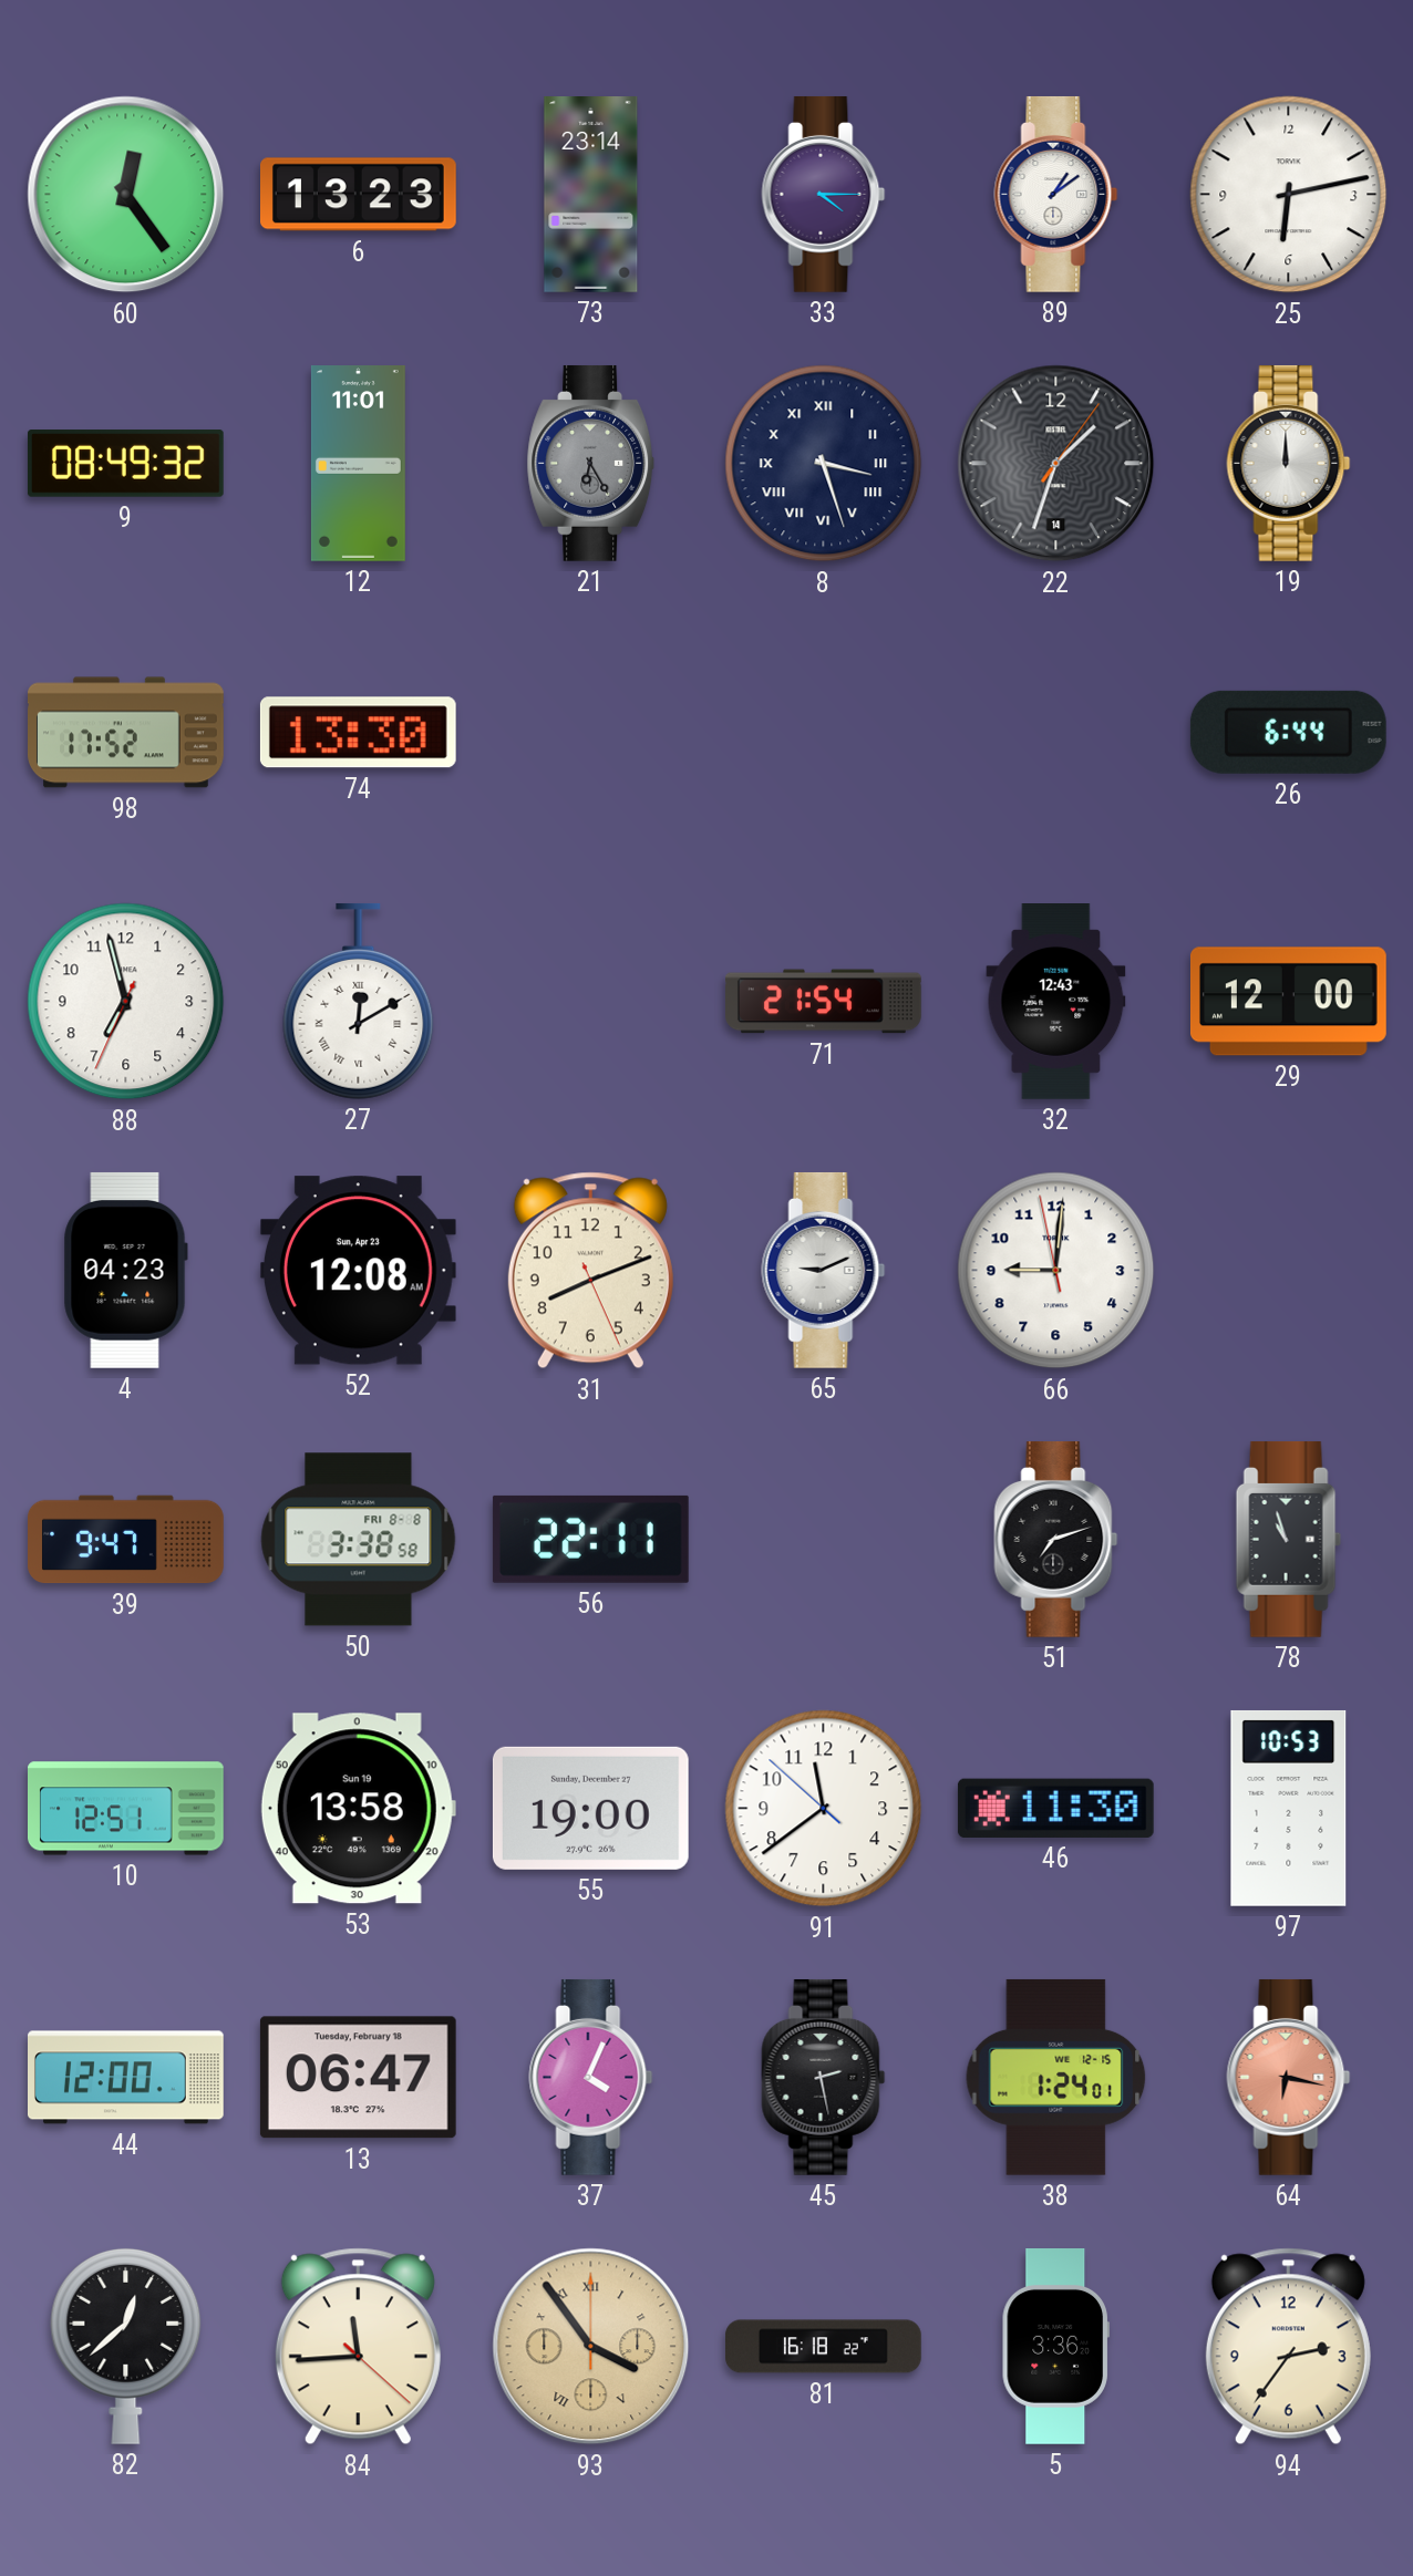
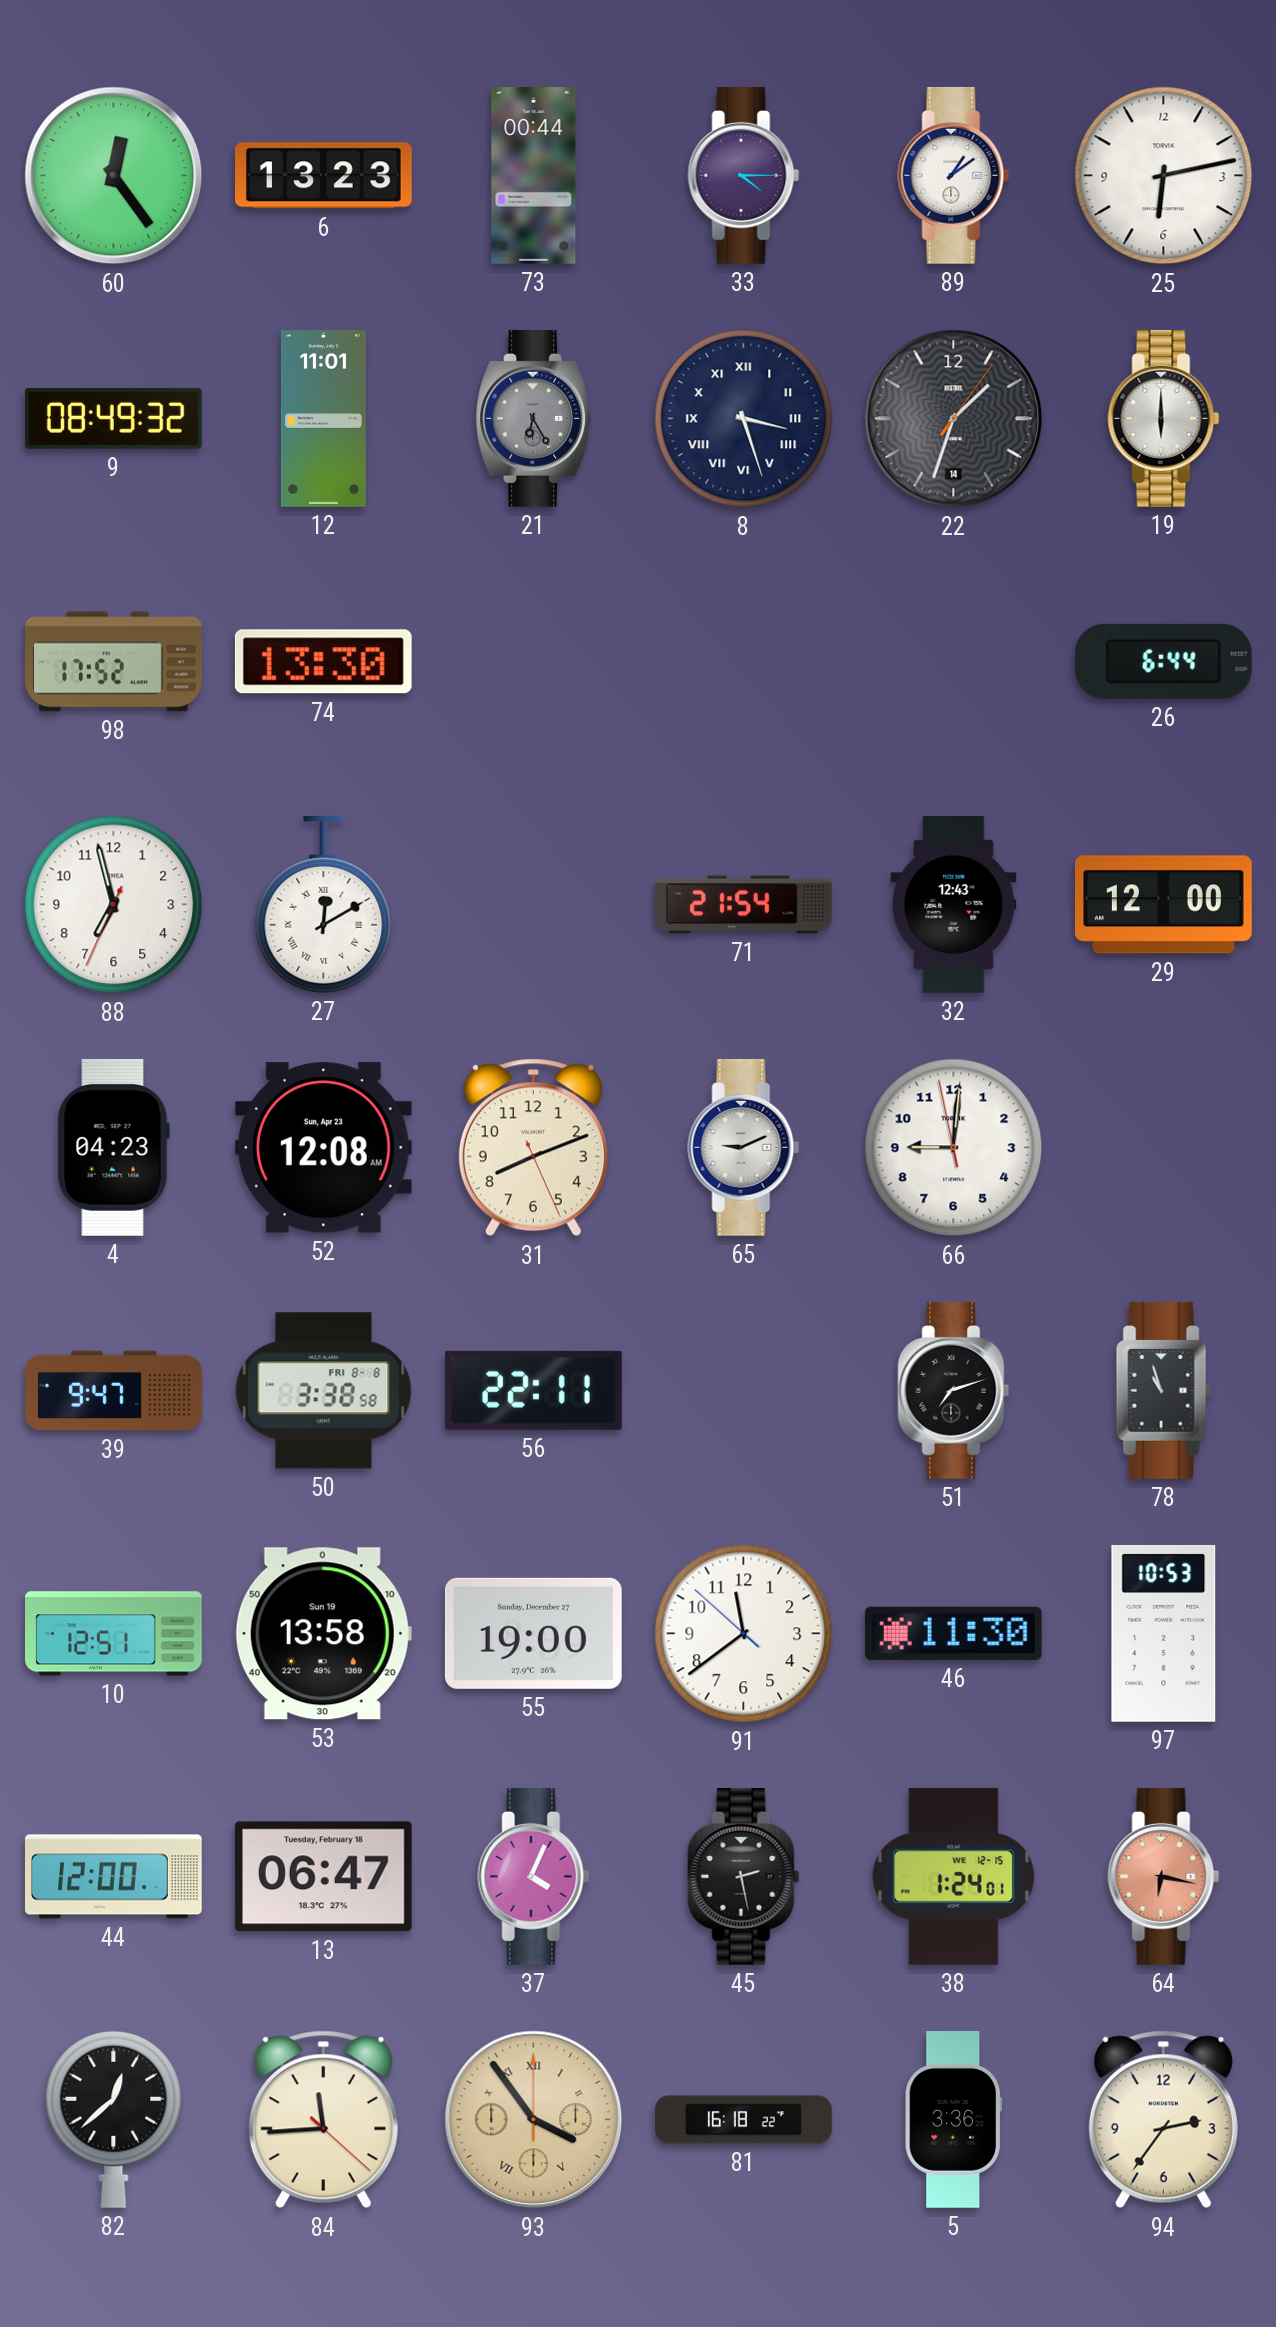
73: 23:14 -> 00:44 (534, 176)
19: 12:00 -> 6:00 (1164, 418)
